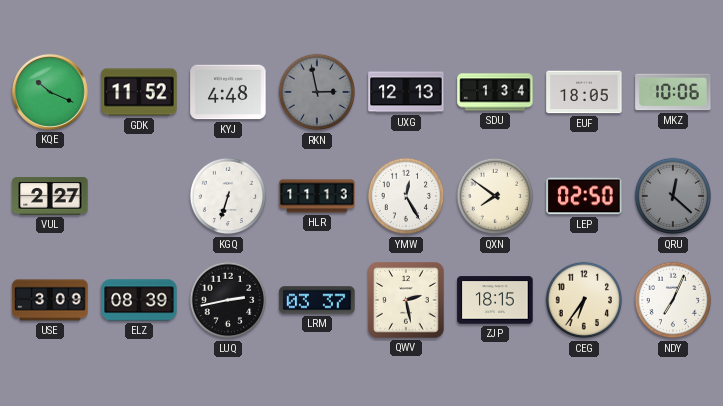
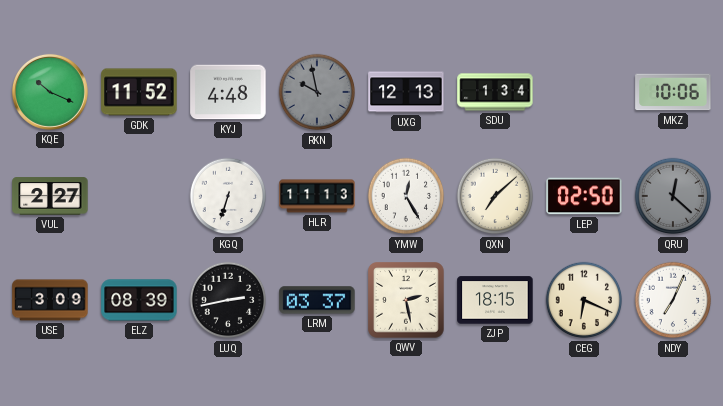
RKN: 2:58 -> 9:58 (317, 92)
EUF: 18:05 -> none (584, 92)
QXN: 7:51 -> 7:08 (495, 196)
CEG: 6:36 -> 6:19 (584, 300)
